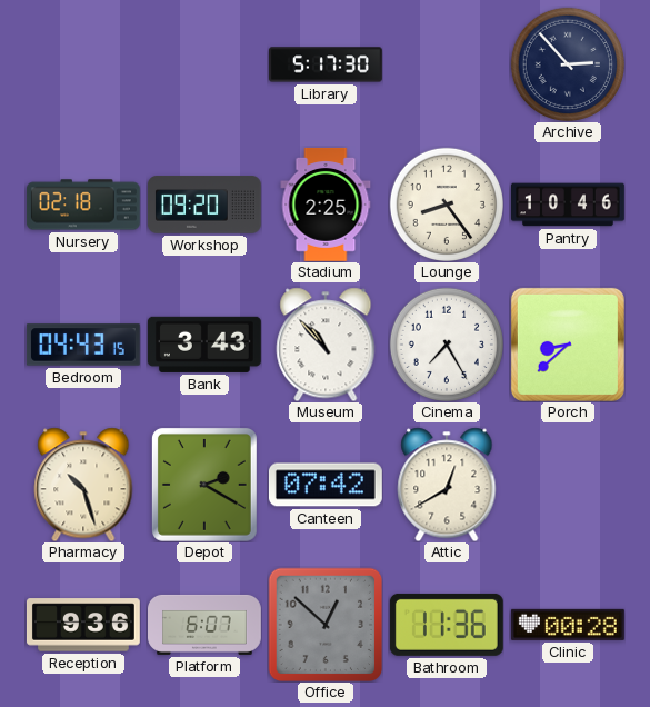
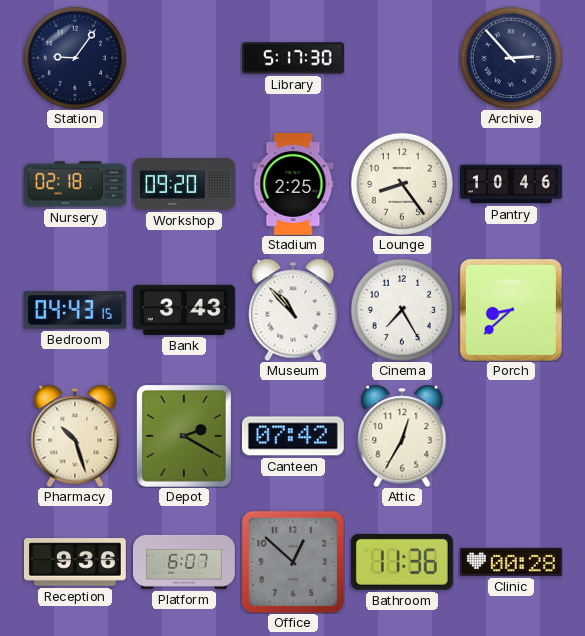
Station: none -> 9:06 (75, 58)
Attic: 12:40 -> 12:35 (402, 436)
